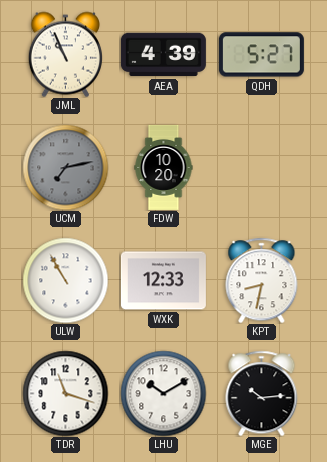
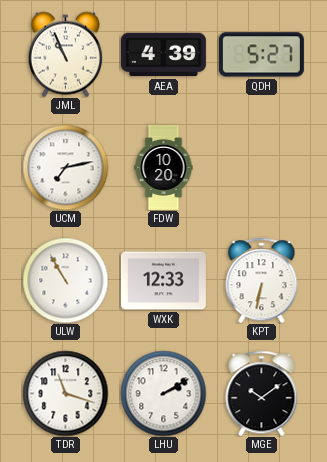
UCM dial: grey -> white (65, 167)
KPT: 8:32 -> 6:32 (262, 280)
LHU: 10:10 -> 2:10 (163, 393)
MGE: 10:14 -> 10:09 (262, 393)
